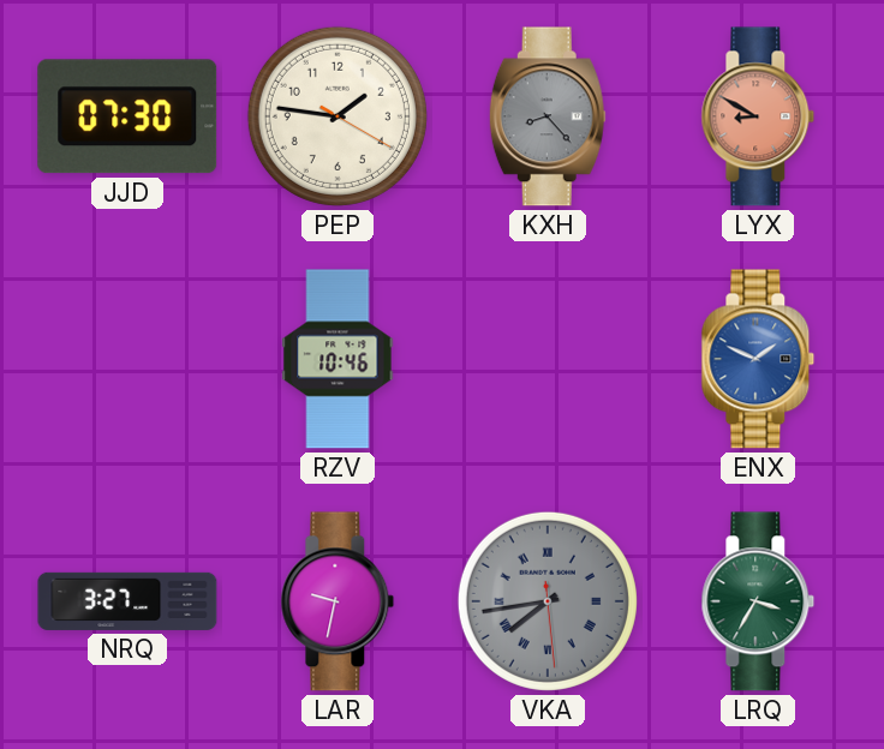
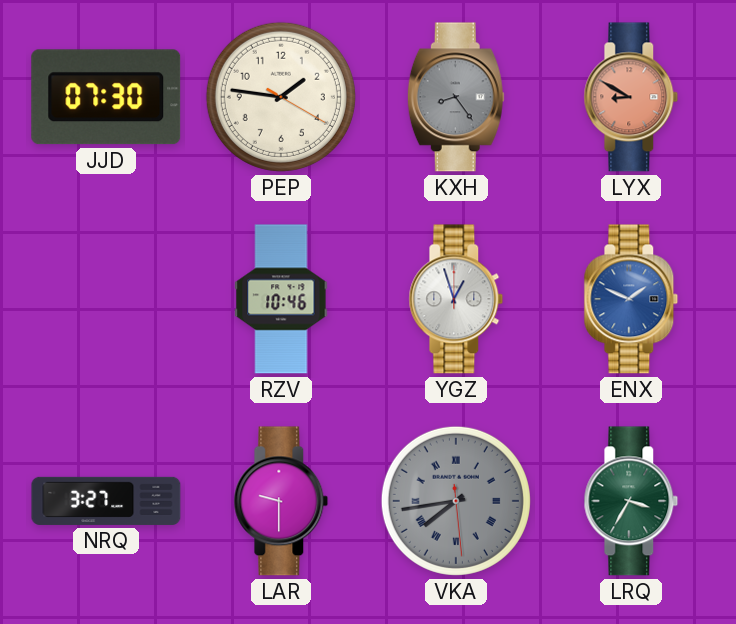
KXH: 8:23 -> 8:24 (456, 97)
YGZ: none -> 12:57 (456, 299)
LAR: 9:32 -> 9:30 (281, 501)
